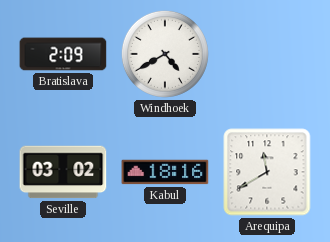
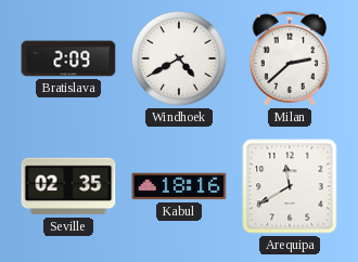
Milan: none -> 2:38 (289, 58)
Seville: 03:02 -> 02:35 (68, 186)
